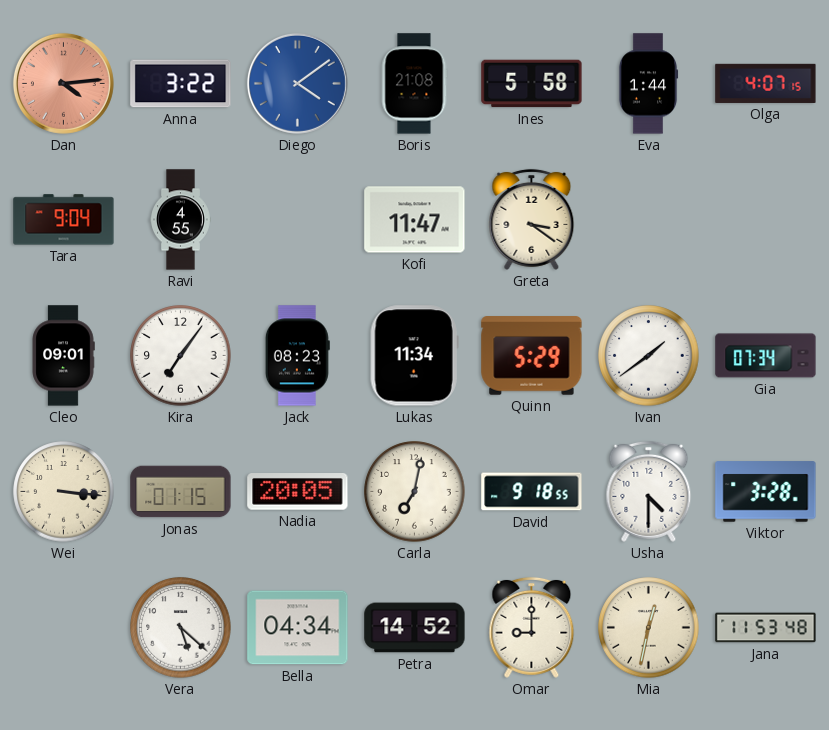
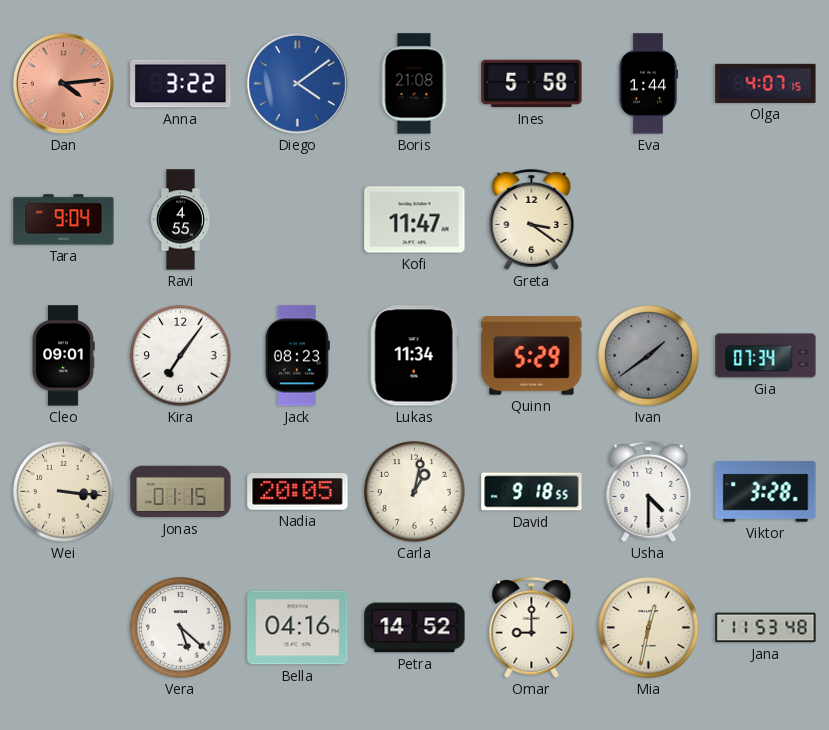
Ivan dial: white -> grey (649, 356)
Carla: 7:02 -> 1:02 (415, 492)
Bella: 04:34 -> 04:16 (298, 628)
